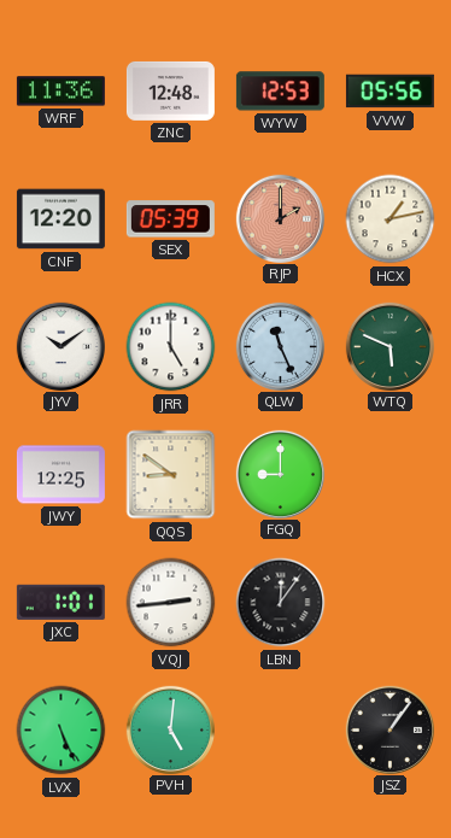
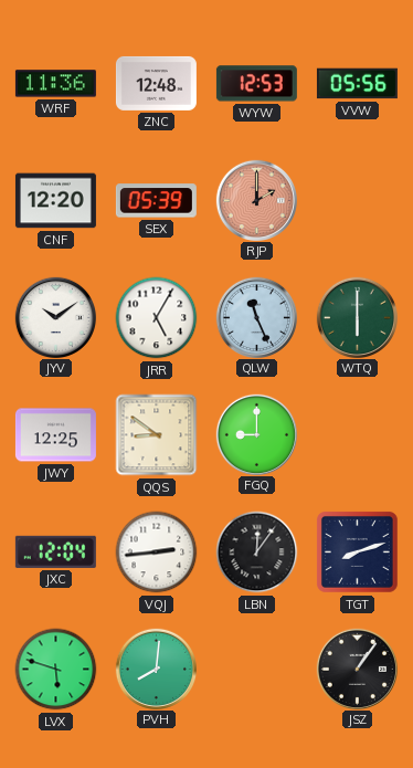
HCX: 1:13 -> none (391, 219)
JRR: 5:00 -> 5:05 (157, 318)
WTQ: 5:49 -> 6:00 (357, 317)
JXC: 1:01 -> 12:04 (55, 551)
TGT: none -> 8:12 (358, 553)
LVX: 5:26 -> 5:48 (56, 670)
PVH: 5:01 -> 8:01 (156, 669)
